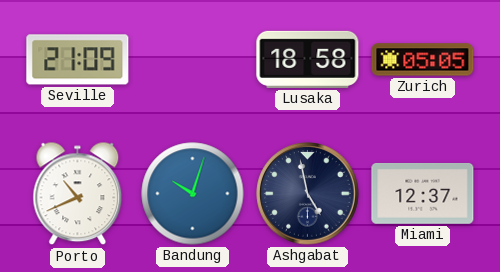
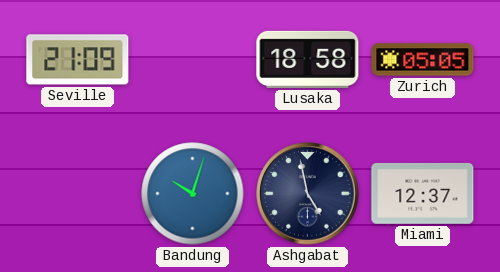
Porto: 10:41 -> none (78, 194)
